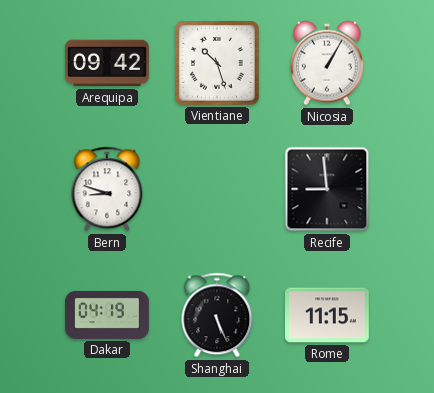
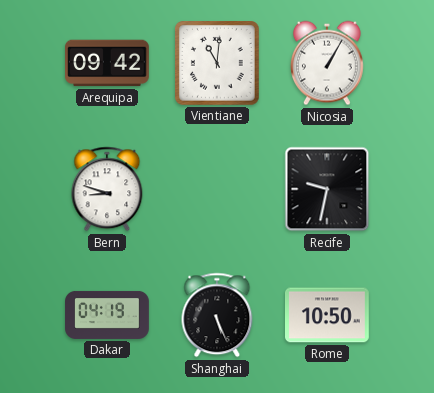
Vientiane: 10:27 -> 11:01 (218, 64)
Recife: 8:59 -> 9:32 (327, 189)
Rome: 11:15 -> 10:50 (328, 315)
